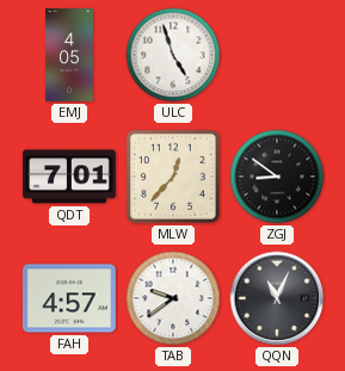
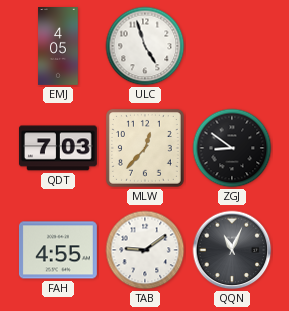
QDT: 7:01 -> 7:03 (58, 148)
FAH: 4:57 -> 4:55 (58, 250)
TAB: 9:39 -> 9:09 (145, 250)
